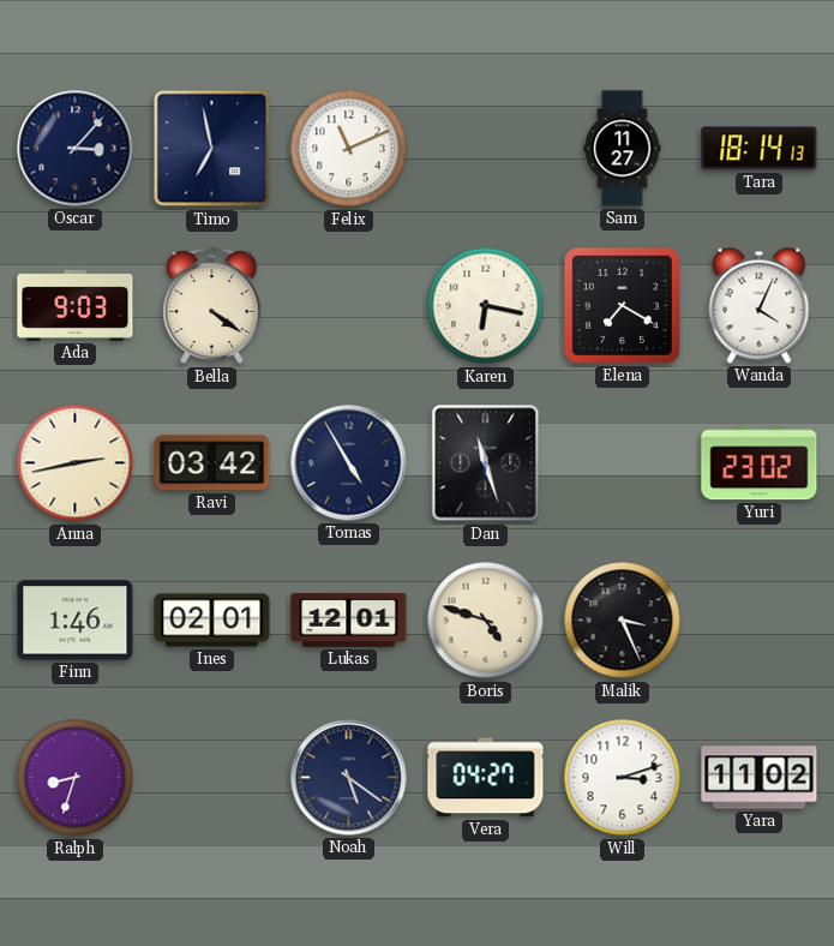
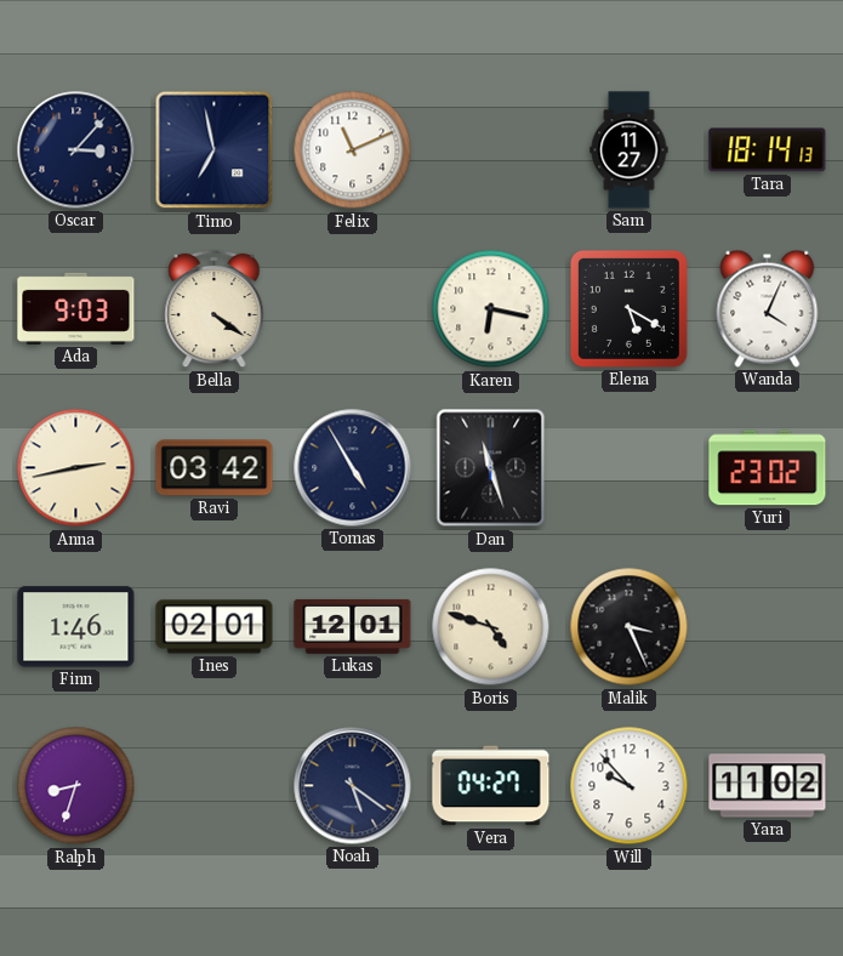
Elena: 7:20 -> 5:20 (628, 308)
Will: 3:12 -> 9:53 (630, 786)
